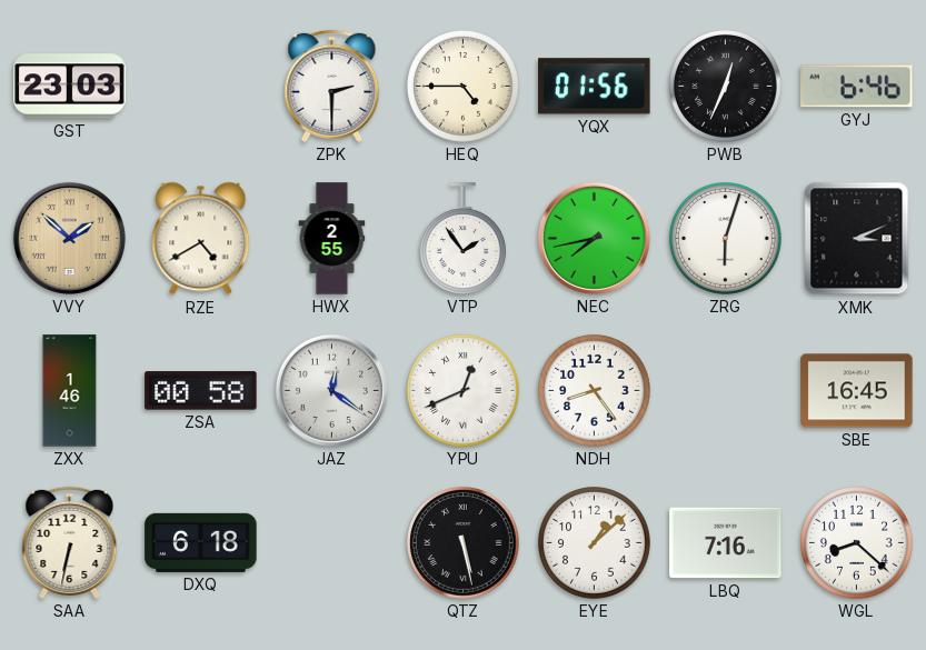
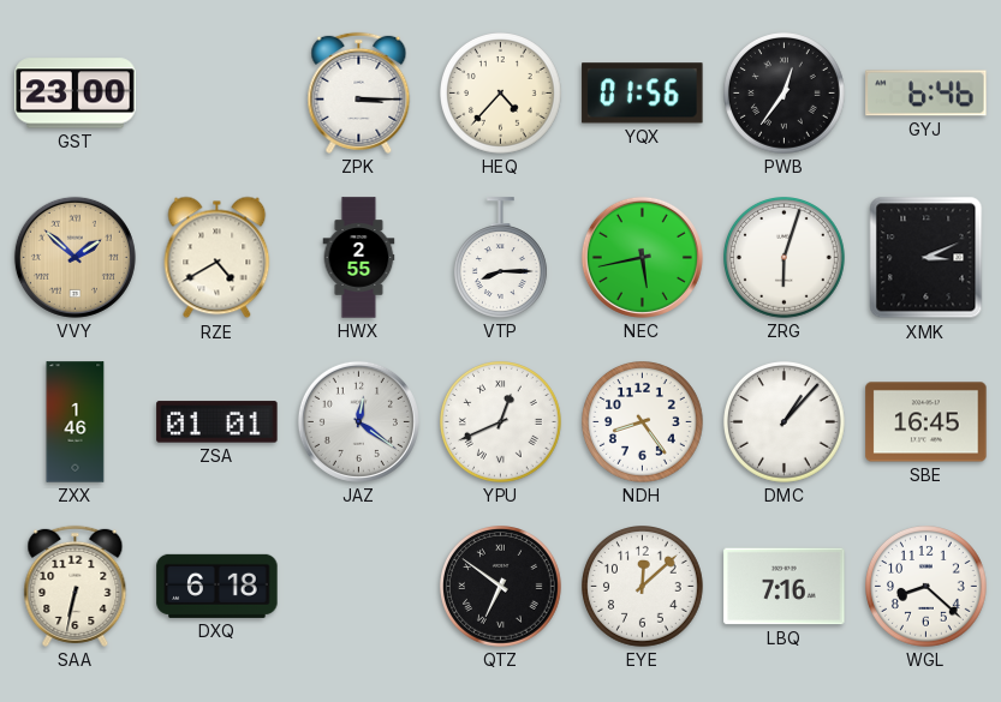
GST: 23:03 -> 23:00 (76, 94)
ZPK: 2:30 -> 3:15 (359, 92)
HEQ: 4:45 -> 4:37 (501, 94)
PWB: 12:34 -> 12:36 (785, 94)
VTP: 1:54 -> 8:15 (500, 258)
NEC: 7:43 -> 5:43 (642, 257)
ZSA: 00:58 -> 01:01 (218, 422)
DMC: none -> 1:07 (785, 422)
QTZ: 5:28 -> 6:51 (501, 587)
EYE: 1:08 -> 12:08 (643, 587)
